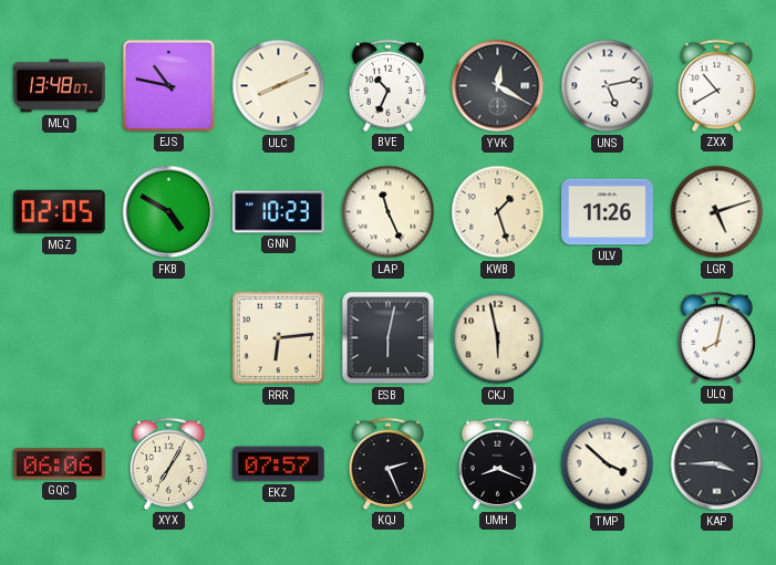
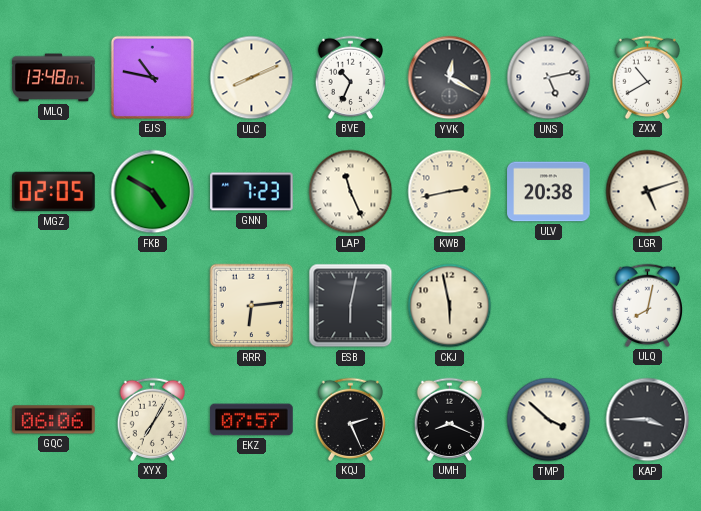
GNN: 10:23 -> 7:23 (252, 192)
KWB: 1:27 -> 2:43 (450, 192)
ULV: 11:26 -> 20:38 (549, 192)
